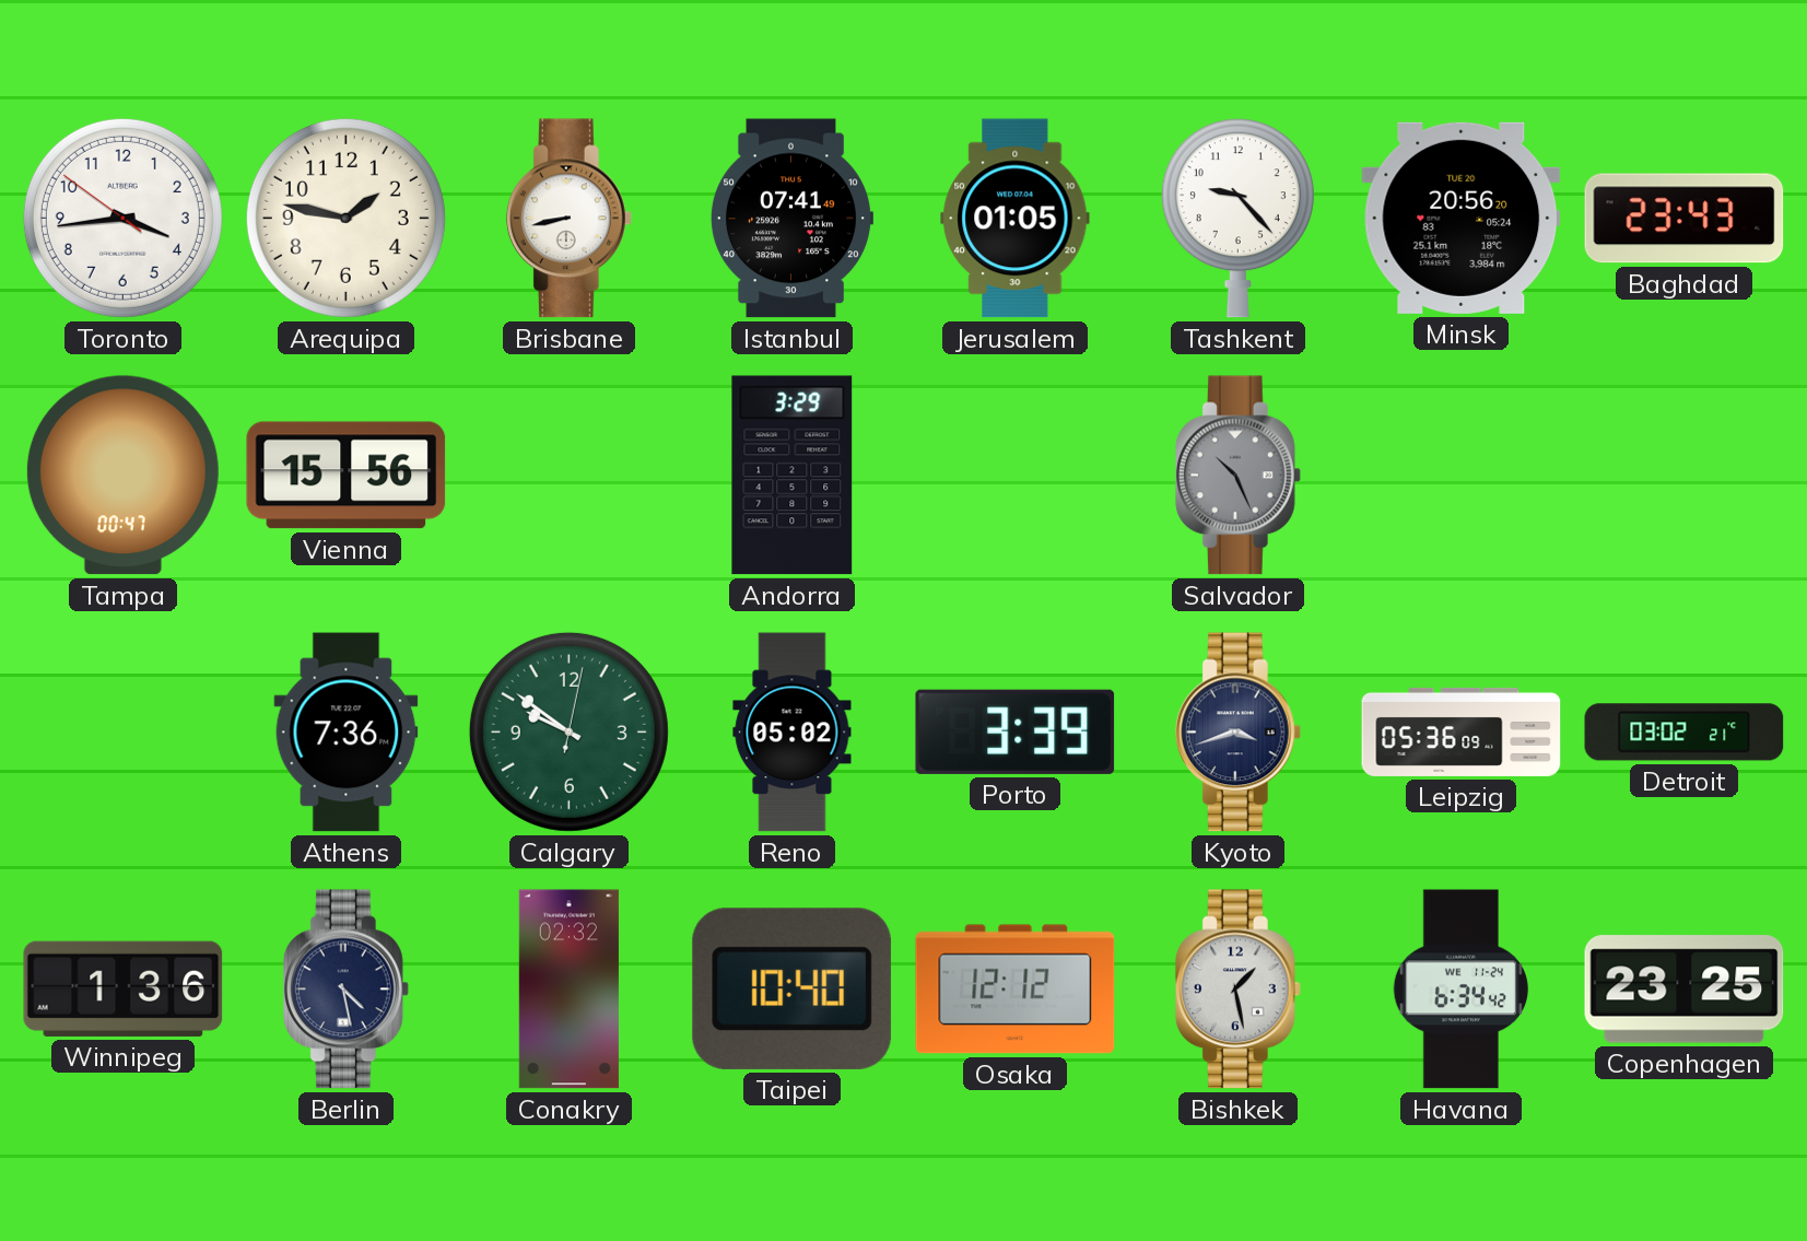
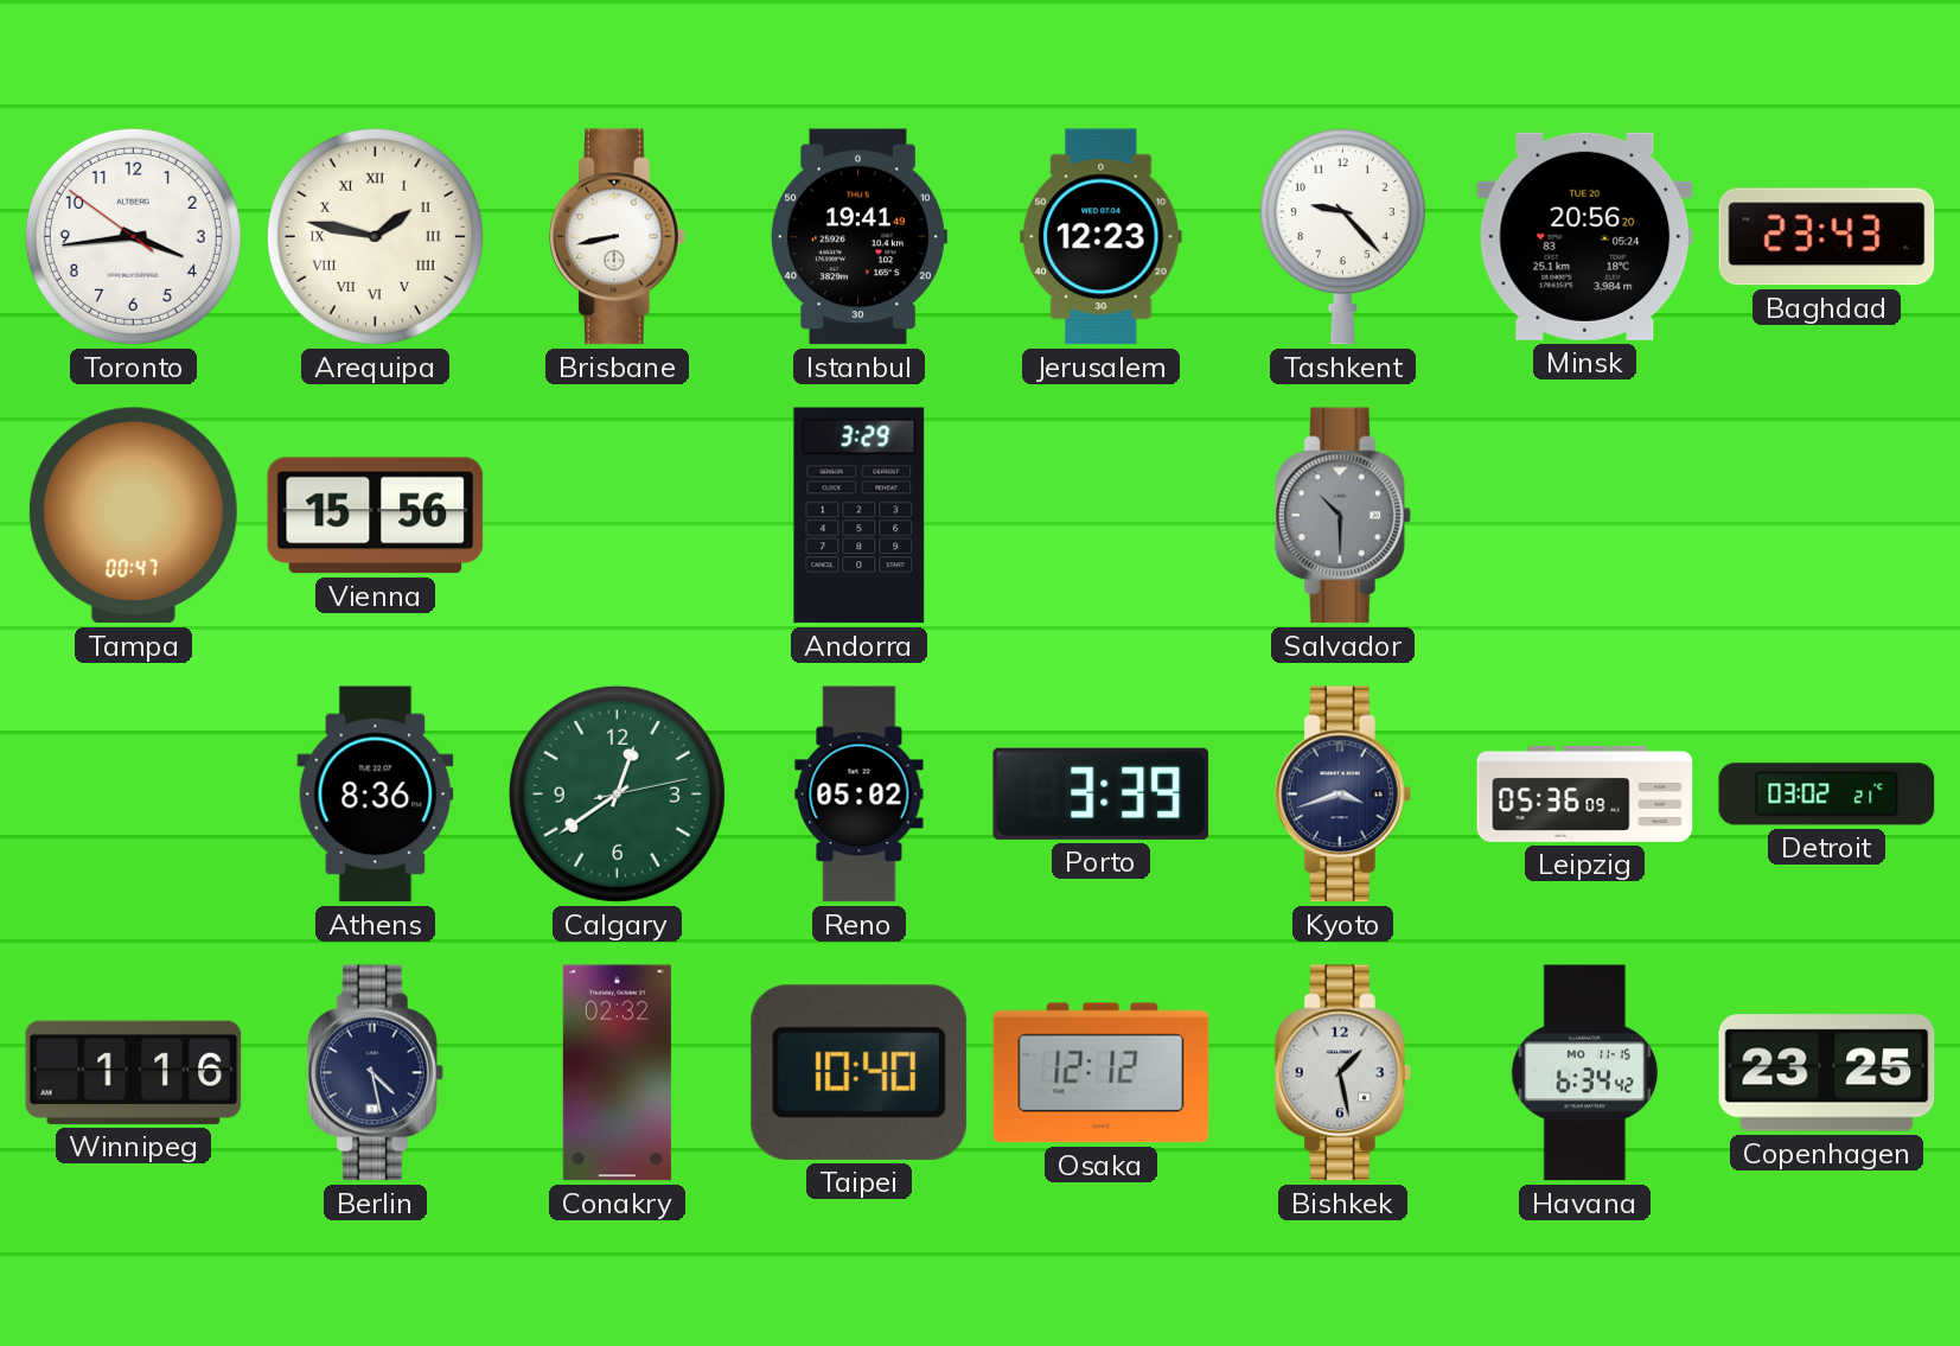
Arequipa numerals: Arabic -> Roman (375, 236)
Istanbul: 07:41 -> 19:41 (858, 237)
Jerusalem: 01:05 -> 12:23 (1102, 237)
Salvador: 10:26 -> 10:30 (1342, 516)
Athens: 7:36 -> 8:36 (376, 795)
Calgary: 9:51 -> 12:39 (617, 793)
Winnipeg: 1:36 -> 1:16 (134, 1072)
Havana date: WE 11-24 -> MO 11-15 (1584, 1073)
